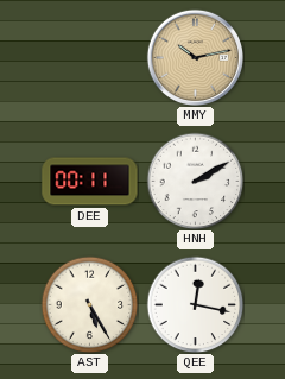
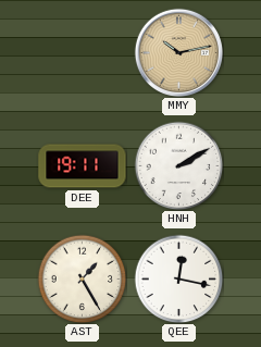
DEE: 00:11 -> 19:11 (83, 166)
AST: 5:25 -> 1:25 (82, 278)
